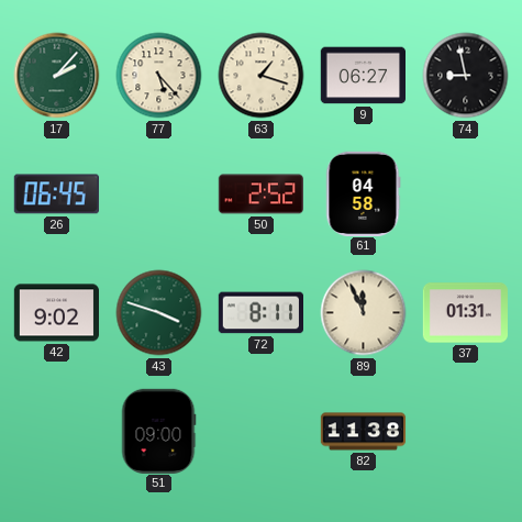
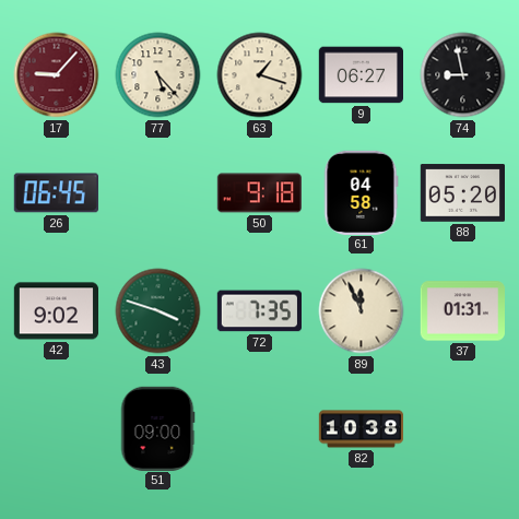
17: 2:07 -> 9:07 (57, 75)
17 dial: green -> burgundy (57, 75)
50: 2:52 -> 9:18 (259, 193)
88: none -> 05:20 (462, 193)
72: 8:11 -> 7:35 (259, 311)
82: 11:38 -> 10:38 (362, 429)
